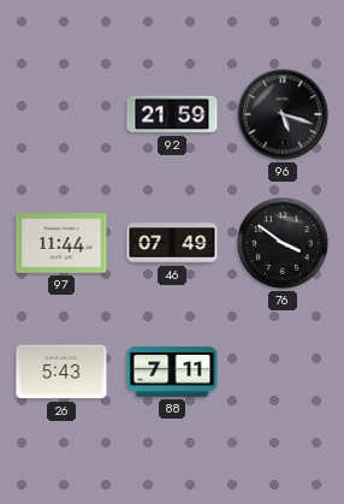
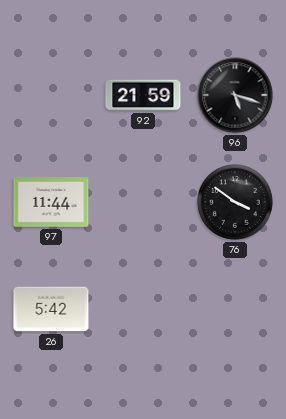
46: 07:49 -> none (172, 243)
26: 5:43 -> 5:42 (51, 309)
88: 7:11 -> none (172, 372)
